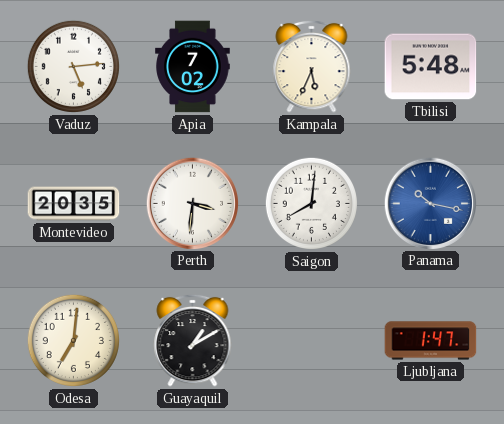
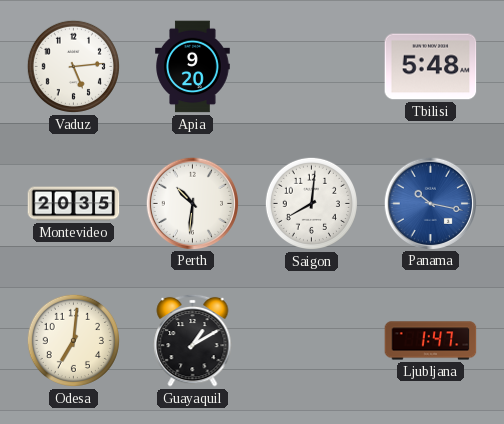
Apia: 7:02 -> 9:20 (193, 67)
Kampala: 5:34 -> none (312, 66)
Perth: 3:31 -> 10:31 (192, 203)
